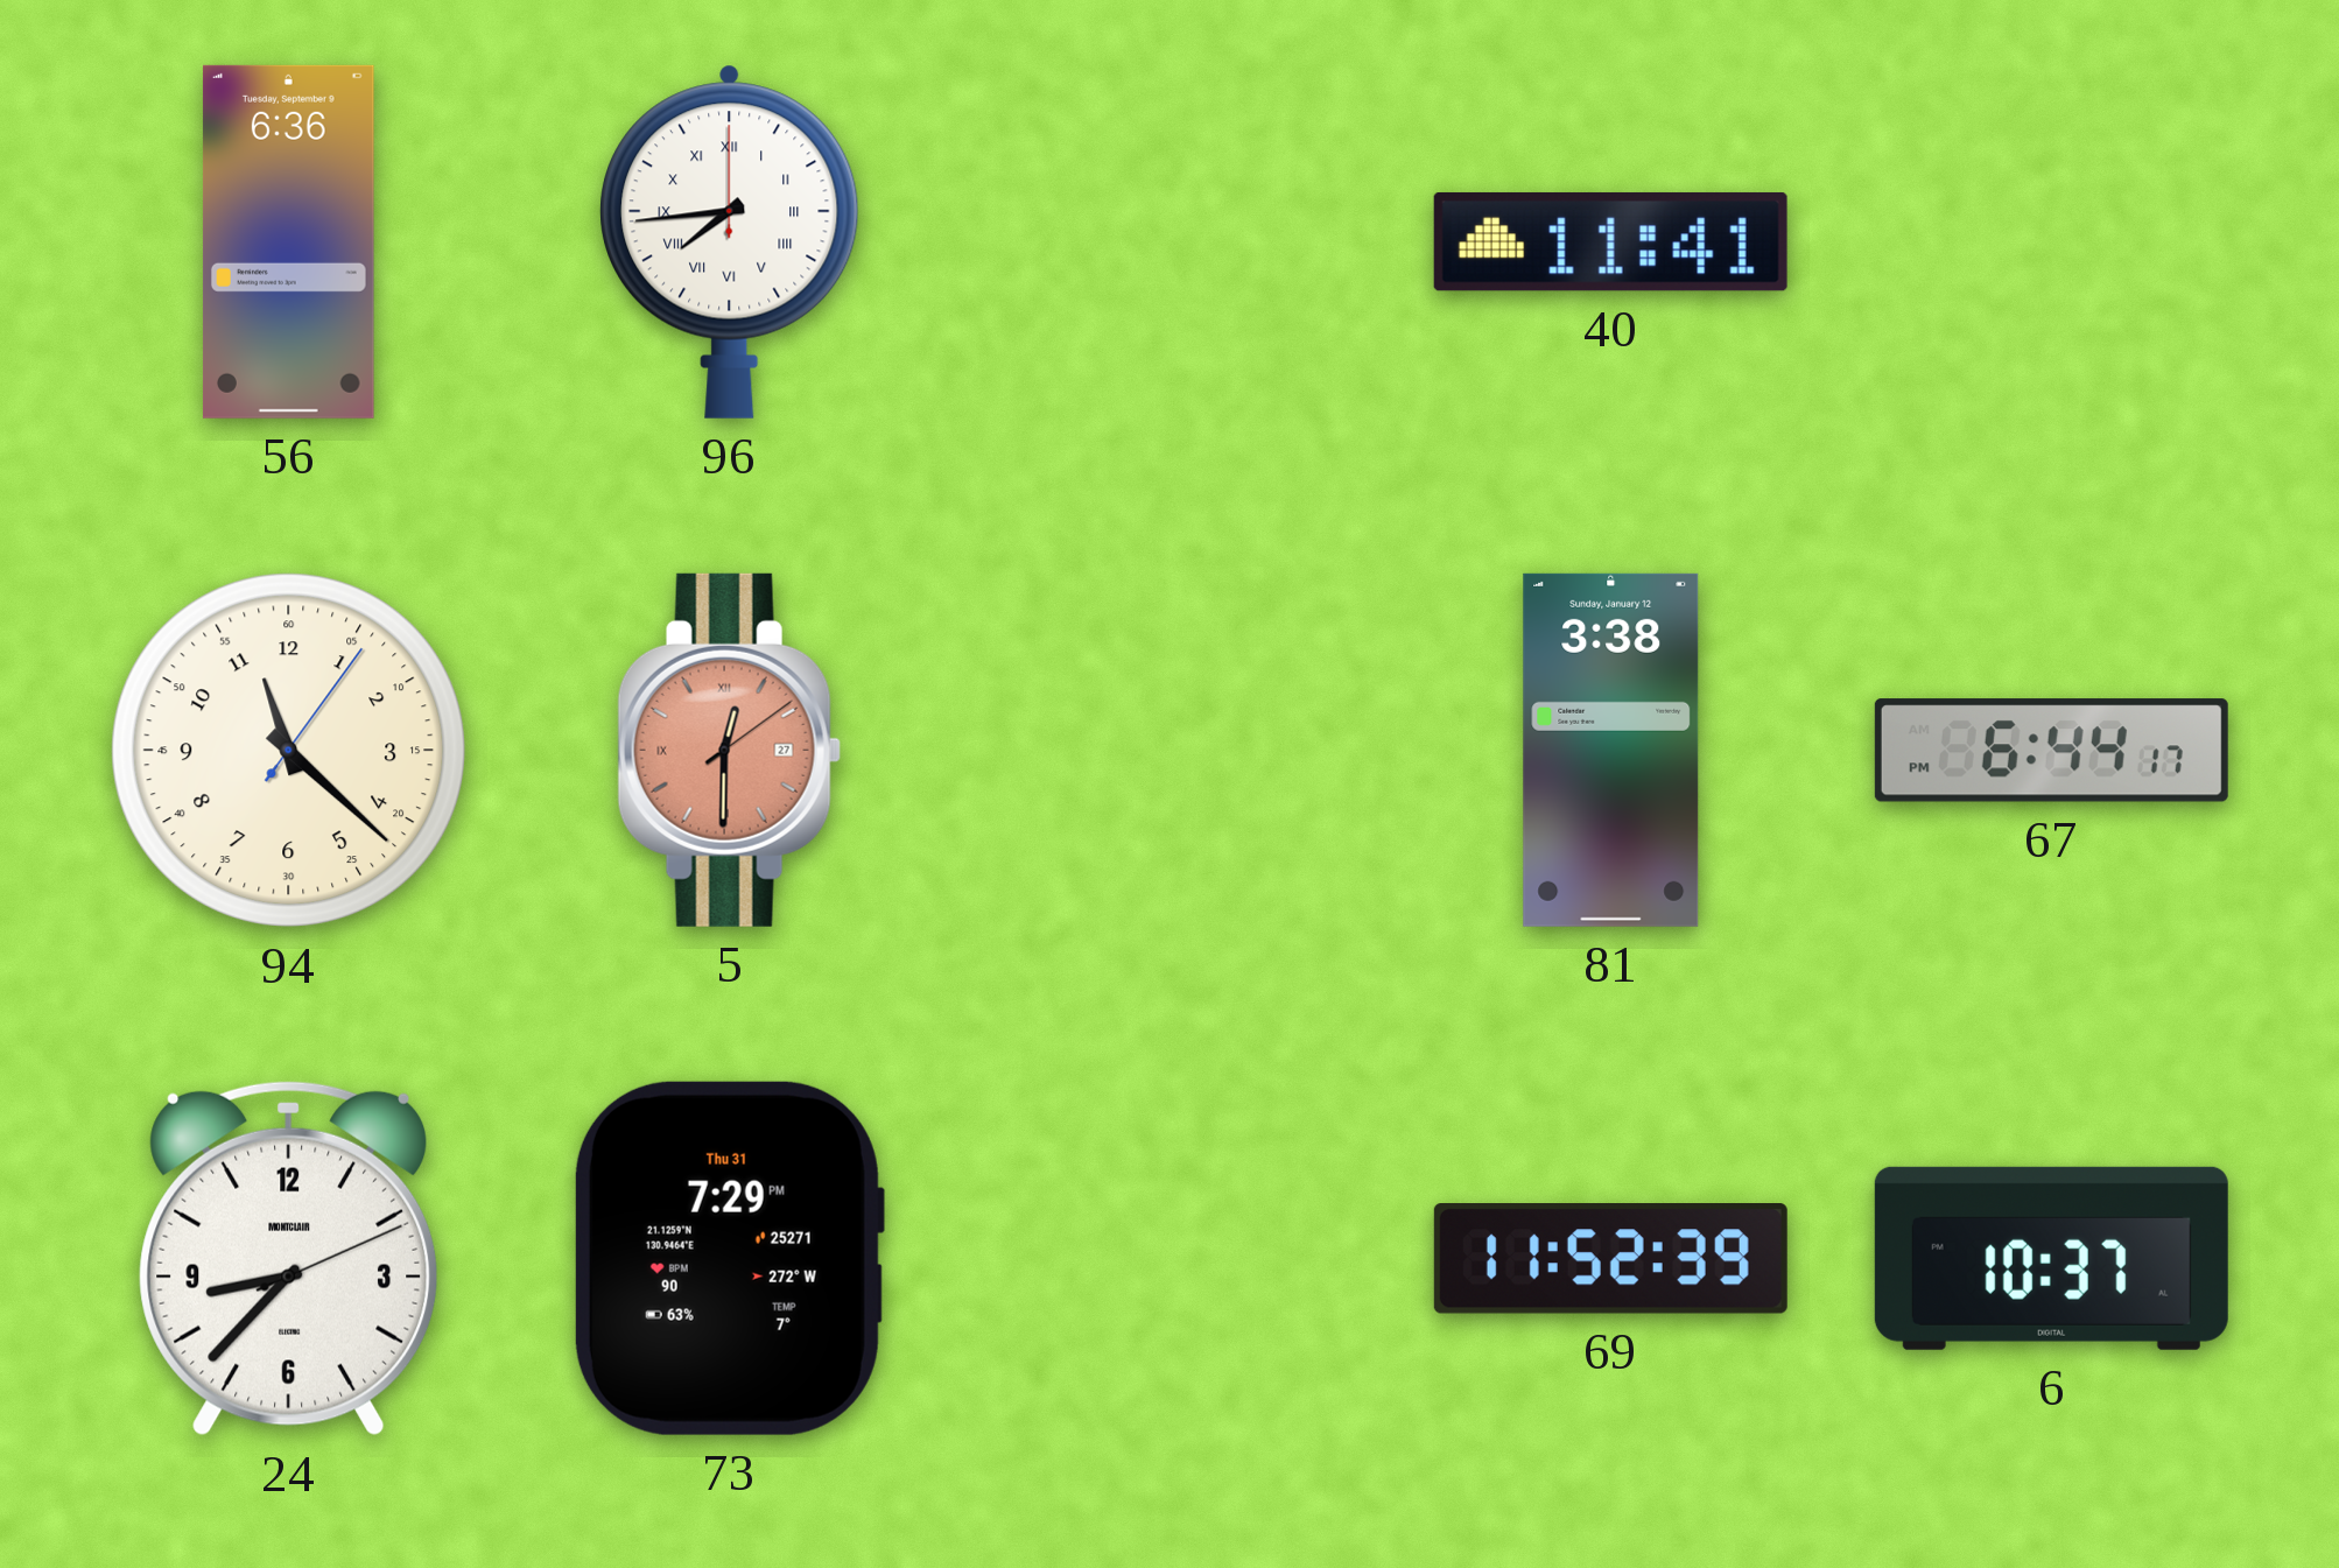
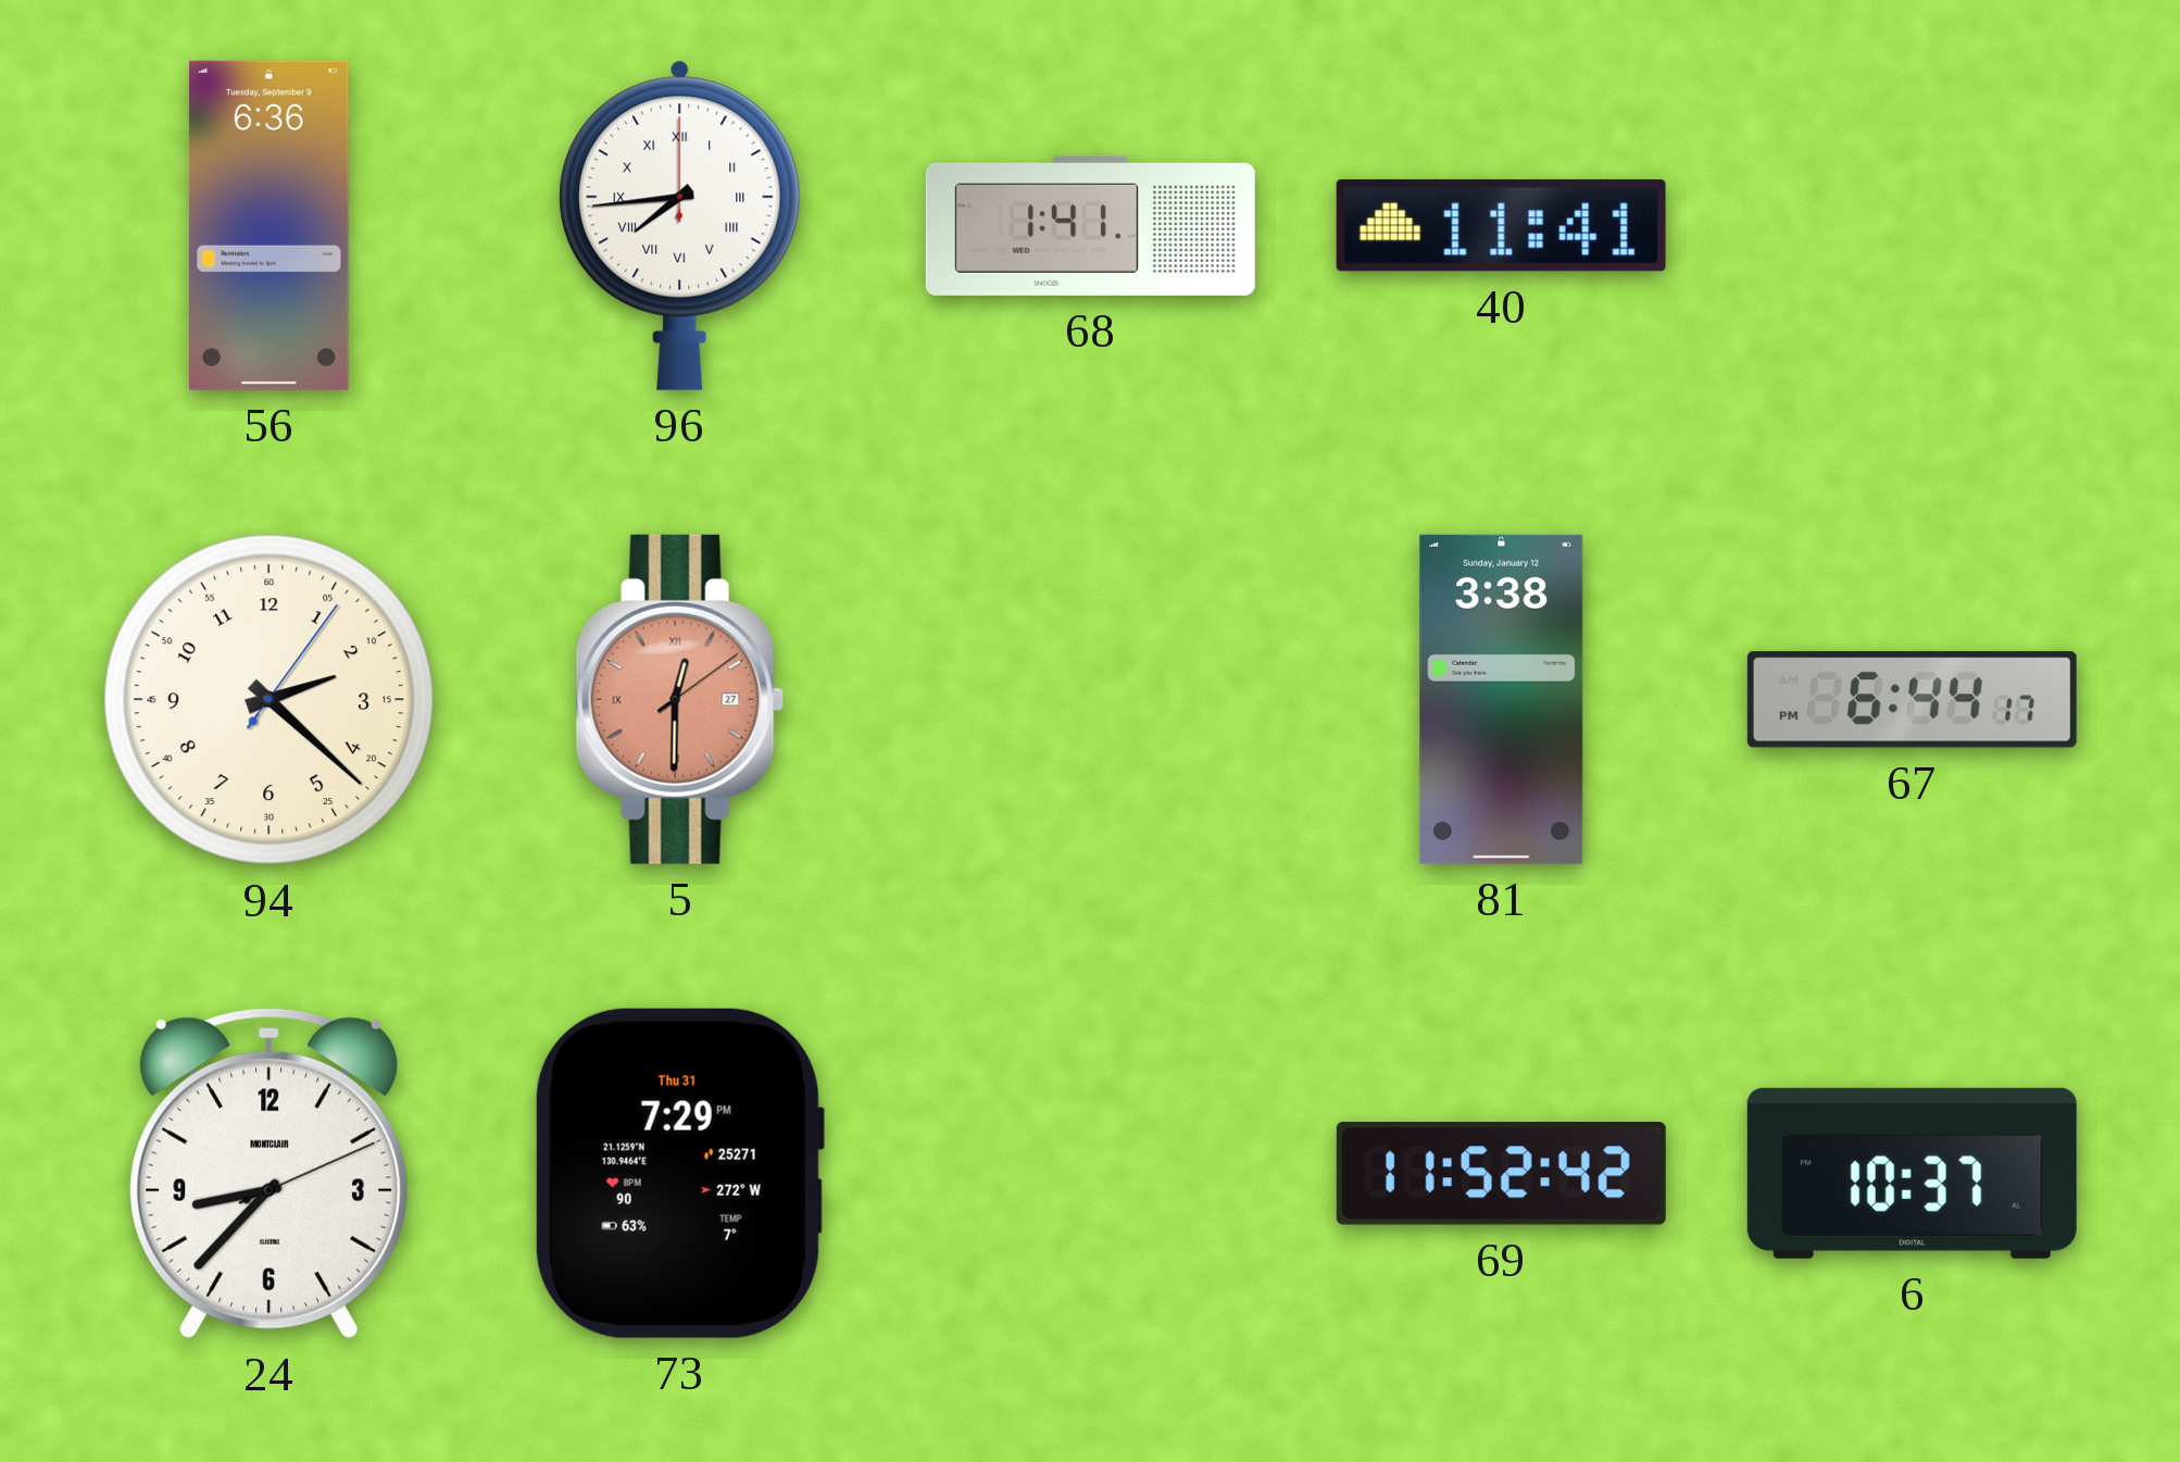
68: none -> 1:41 (1090, 225)
94: 11:22 -> 2:22 (270, 700)
69: 11:52:39 -> 11:52:42 (1501, 1173)
